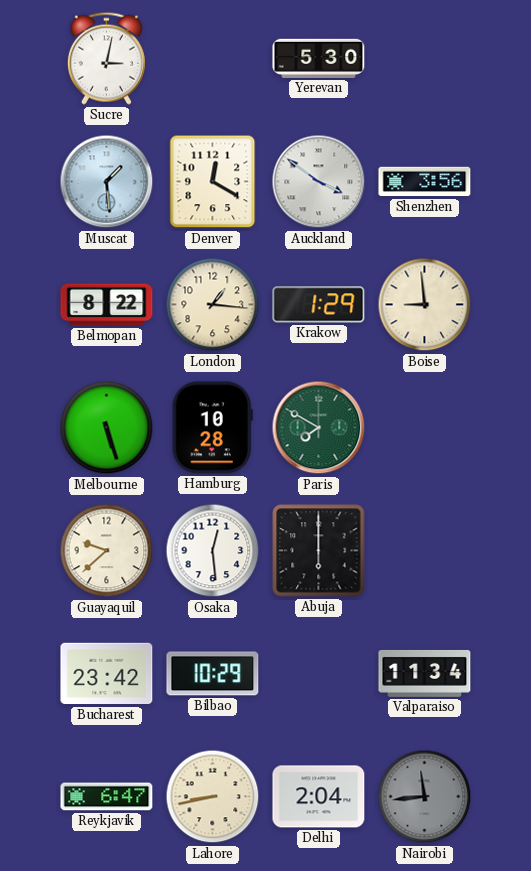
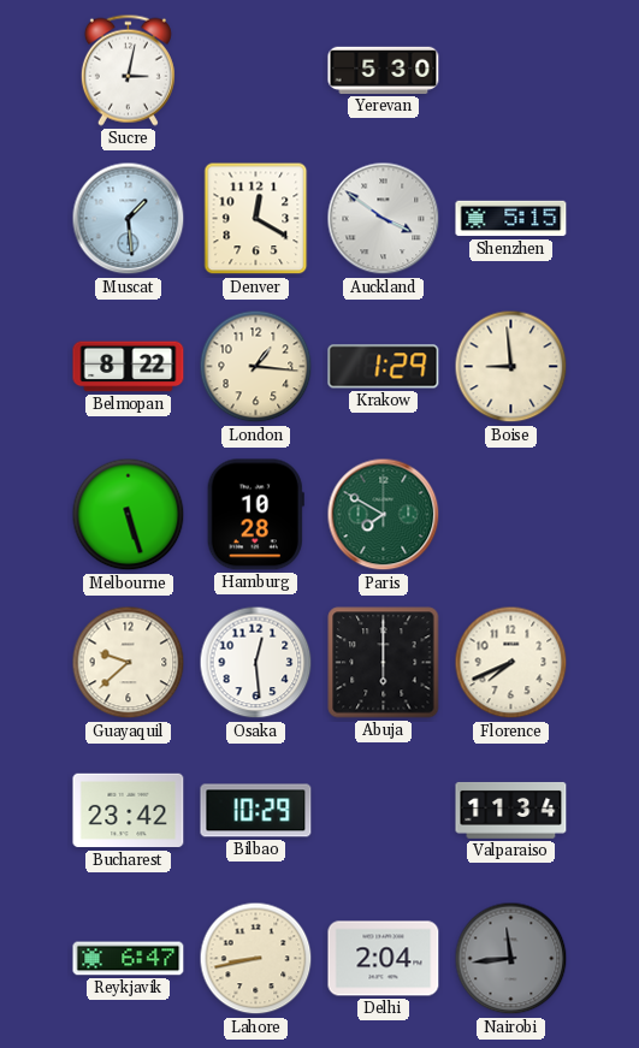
Shenzhen: 3:56 -> 5:15 (511, 219)
Florence: none -> 7:41 (511, 663)
